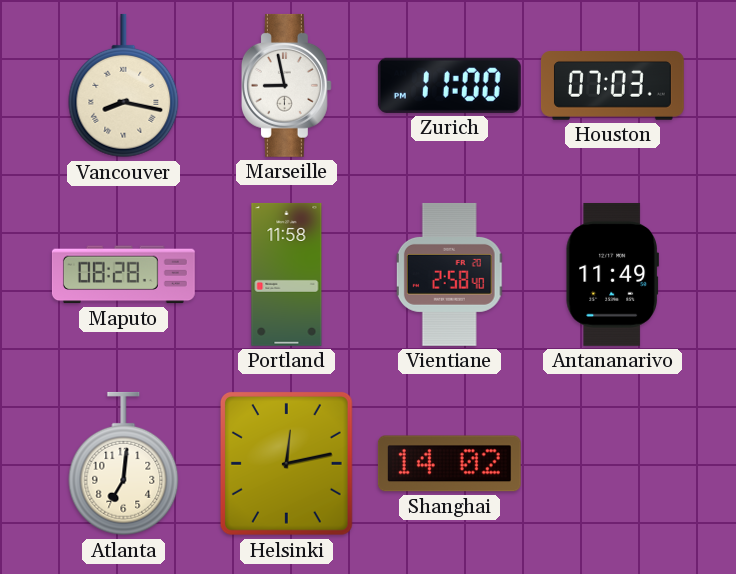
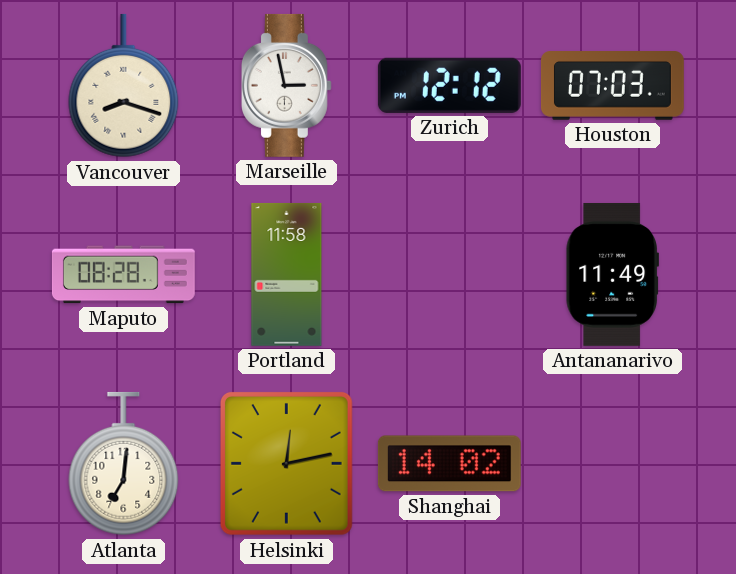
Vancouver: 8:17 -> 8:18 (124, 86)
Marseille: 8:58 -> 2:58 (286, 85)
Zurich: 11:00 -> 12:12 (449, 85)
Vientiane: 2:58 -> none (450, 274)
